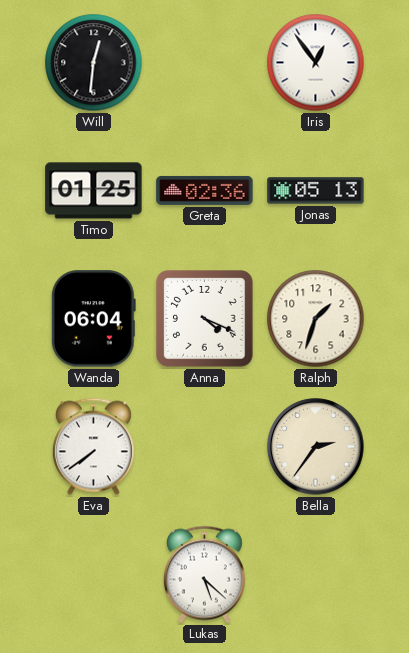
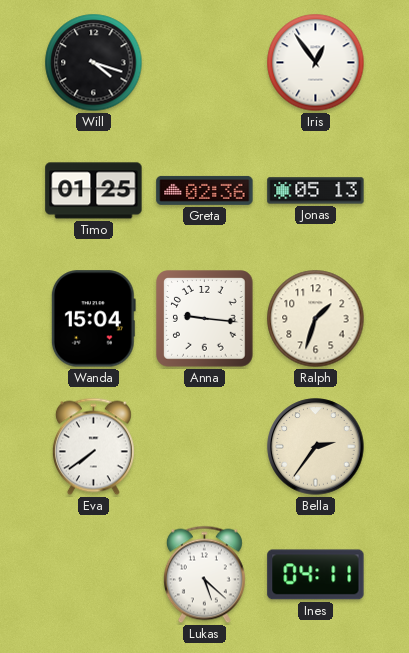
Will: 12:31 -> 4:18 (94, 63)
Wanda: 06:04 -> 15:04 (93, 319)
Anna: 4:19 -> 9:16 (205, 319)
Ines: none -> 04:11 (316, 575)
